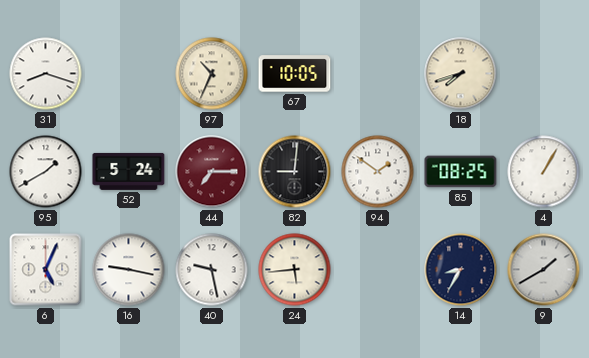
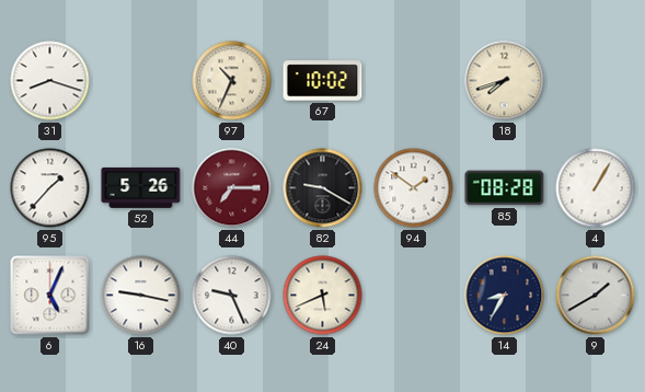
67: 10:05 -> 10:02 (323, 81)
95: 1:40 -> 1:37 (50, 188)
52: 5:24 -> 5:26 (141, 187)
82: 9:01 -> 9:20 (323, 188)
85: 08:25 -> 08:28 (505, 188)
40: 9:28 -> 9:26 (232, 296)
24: 5:44 -> 5:41 (323, 296)
